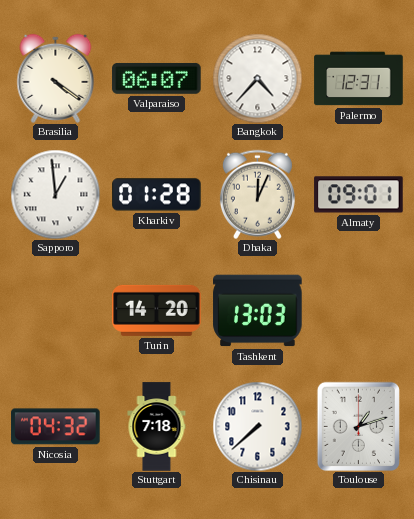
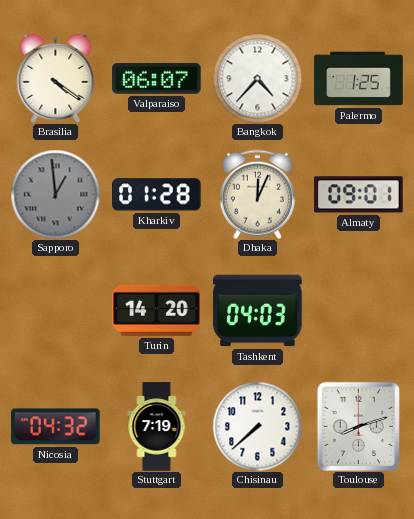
Palermo: 12:31 -> 1:25 (359, 79)
Sapporo dial: white -> grey (55, 194)
Tashkent: 13:03 -> 04:03 (258, 311)
Stuttgart: 7:18 -> 7:19 (157, 427)
Toulouse: 1:12 -> 8:12 (358, 426)
